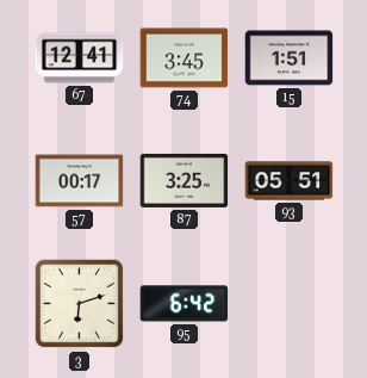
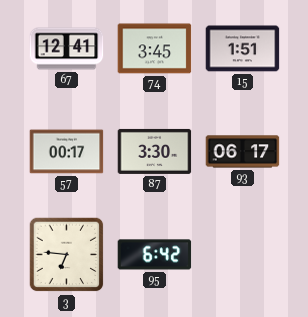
87: 3:25 -> 3:30 (155, 151)
93: 05:51 -> 06:17 (243, 152)
3: 6:12 -> 6:46 (67, 255)
